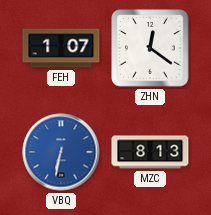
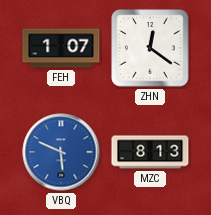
VBQ: 6:32 -> 5:49 (61, 152)
